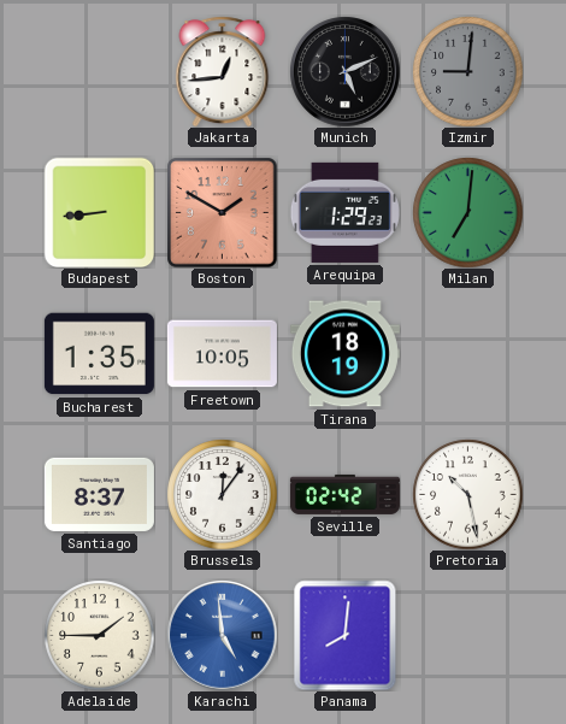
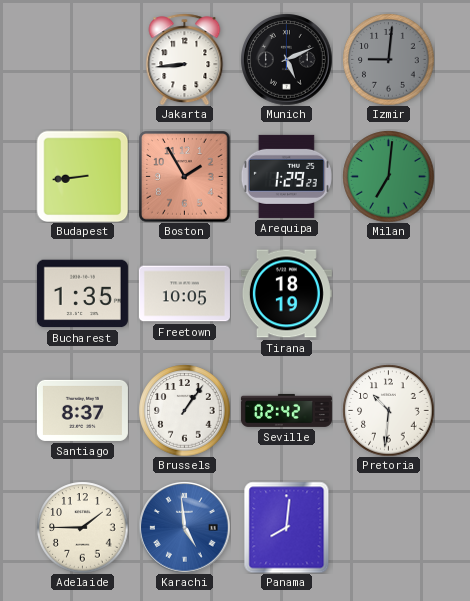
Jakarta: 12:44 -> 8:44 (185, 59)
Boston: 1:50 -> 1:55 (184, 176)
Brussels: 12:06 -> 1:06 (184, 410)
Pretoria: 10:28 -> 10:31 (388, 410)
